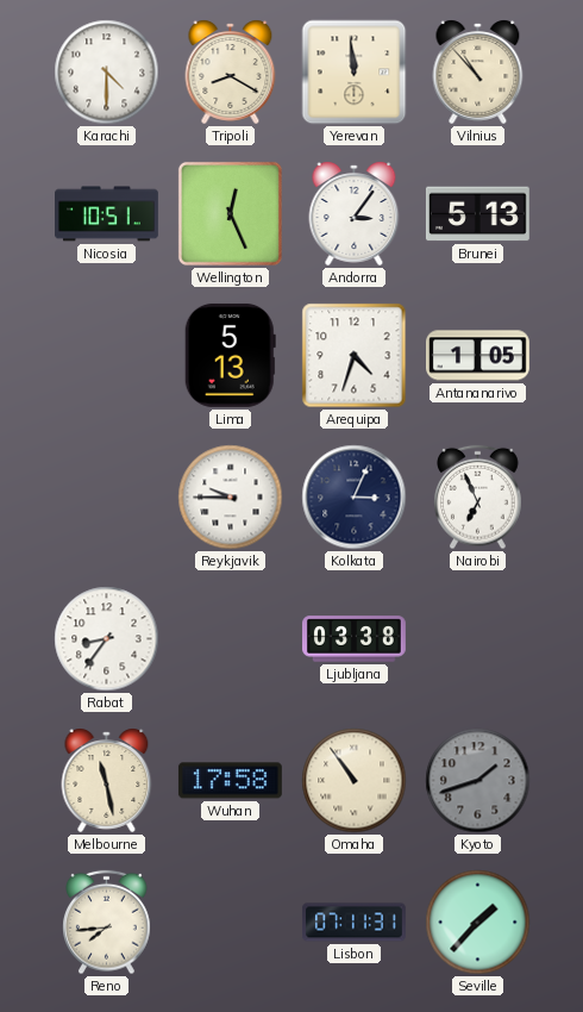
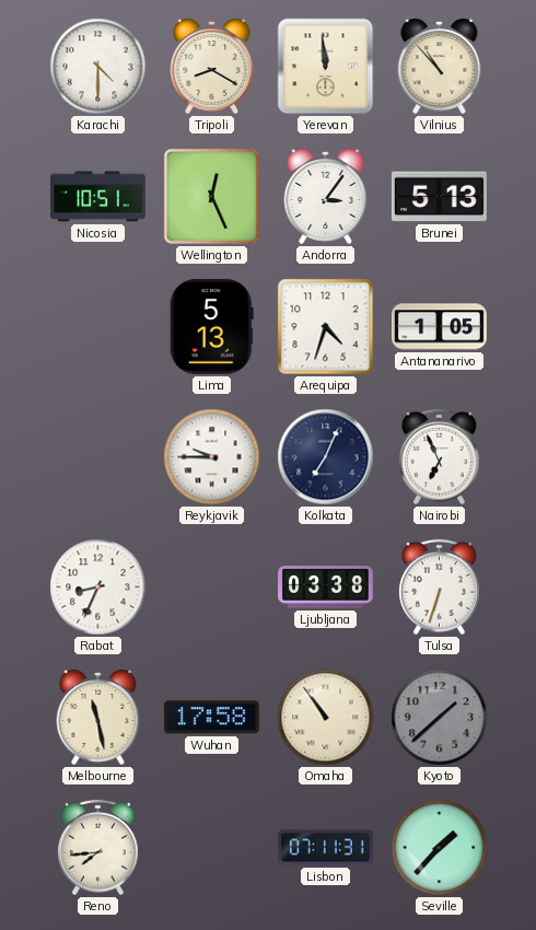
Kolkata: 3:04 -> 7:04 (326, 457)
Rabat: 8:36 -> 8:34 (98, 588)
Tulsa: none -> 6:33 (440, 588)
Kyoto: 1:42 -> 1:38 (440, 718)
